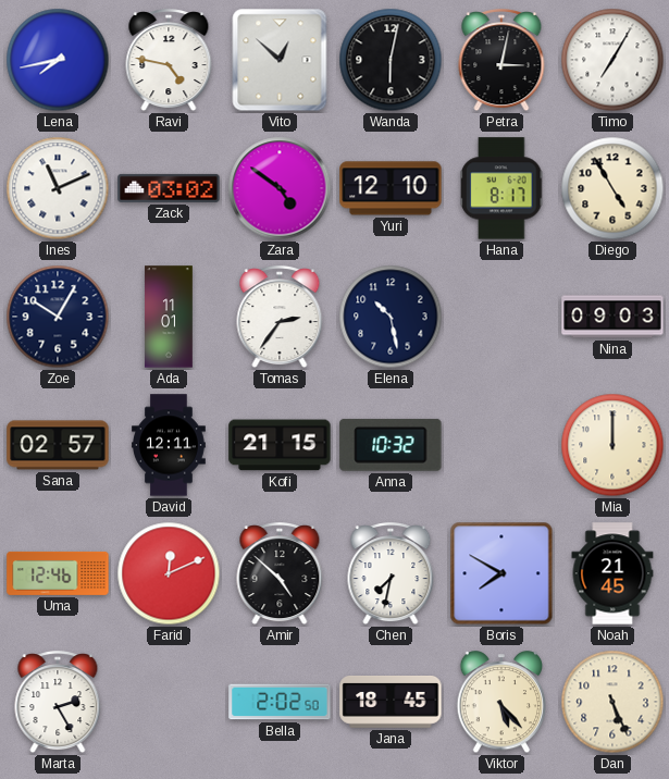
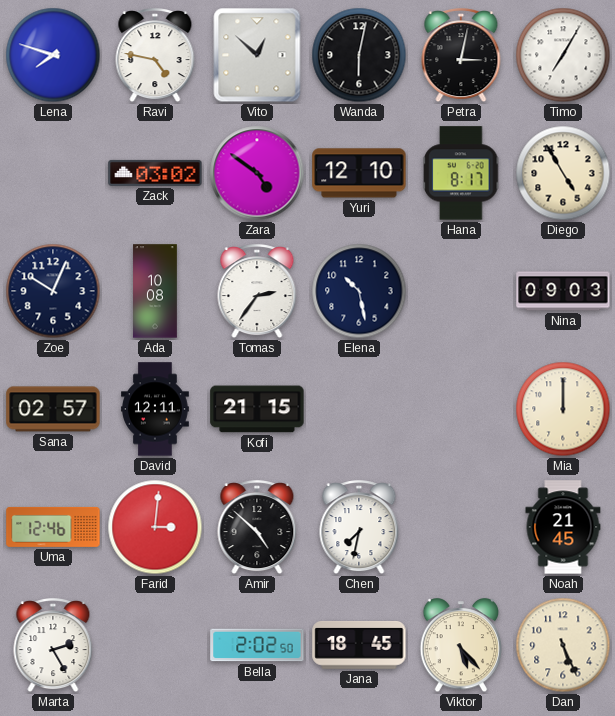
Lena: 7:43 -> 7:48 (53, 55)
Ines: 11:11 -> none (58, 188)
Zoe: 10:05 -> 10:04 (53, 291)
Ada: 11:01 -> 10:08 (155, 291)
Anna: 10:32 -> none (391, 445)
Farid: 12:11 -> 3:01 (155, 527)
Boris: 7:50 -> none (501, 573)
